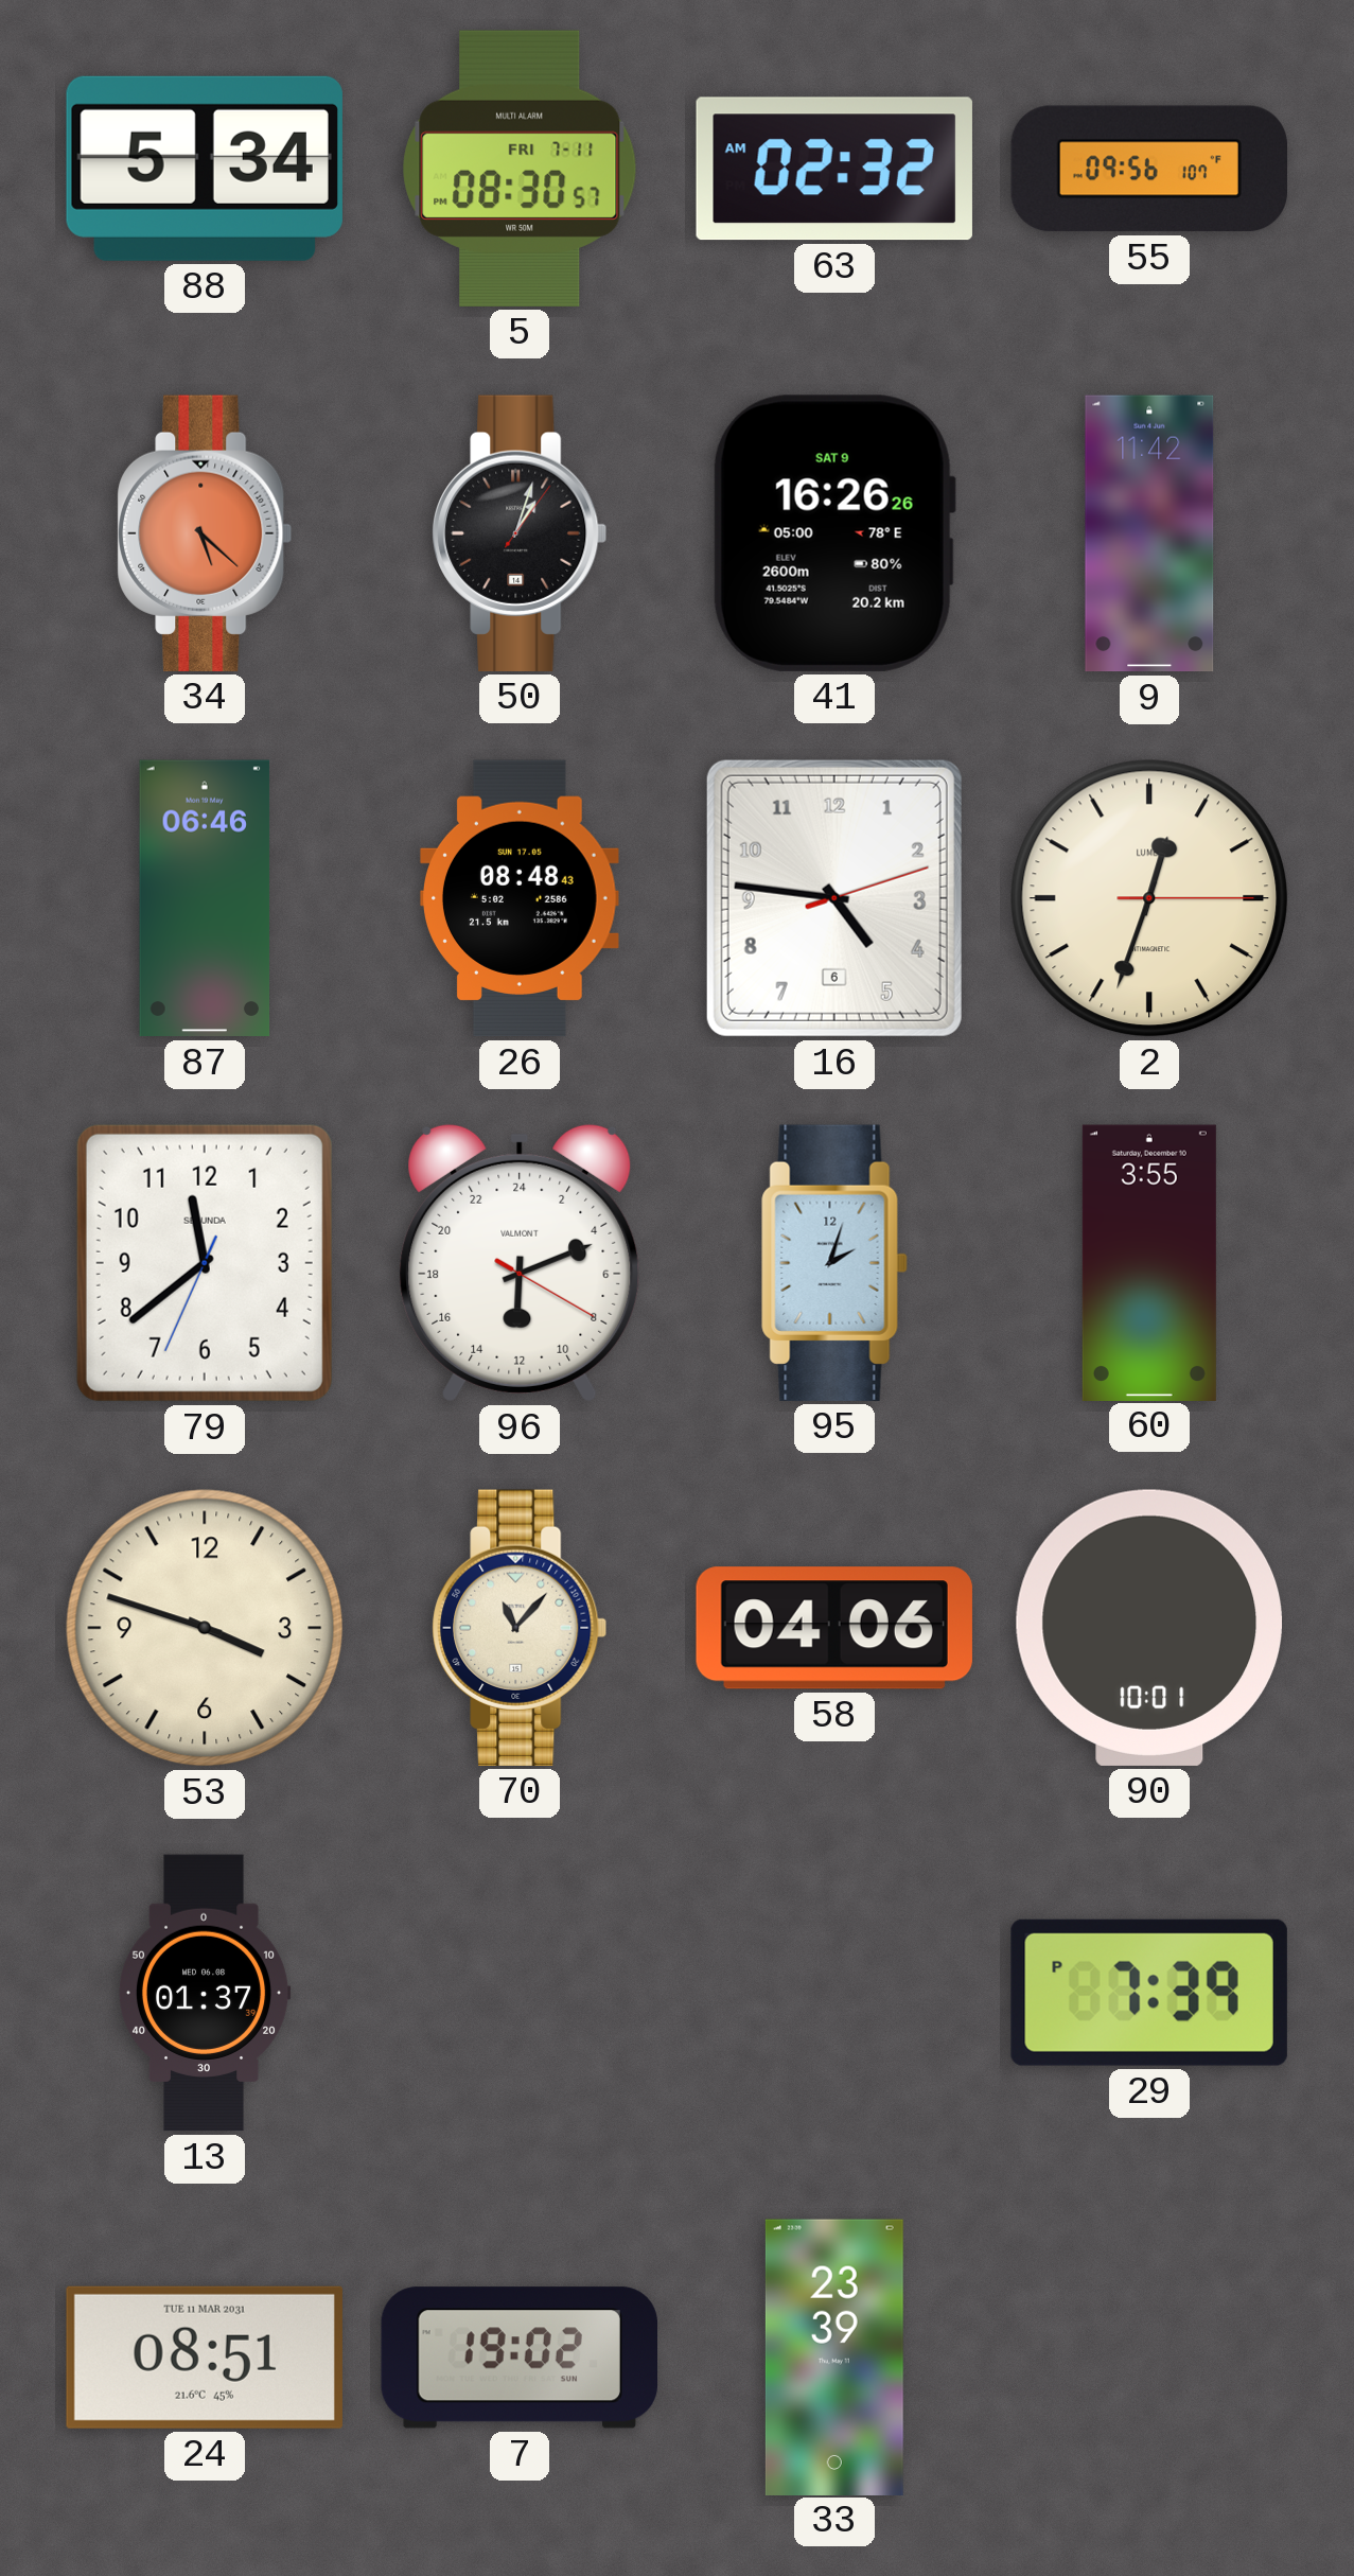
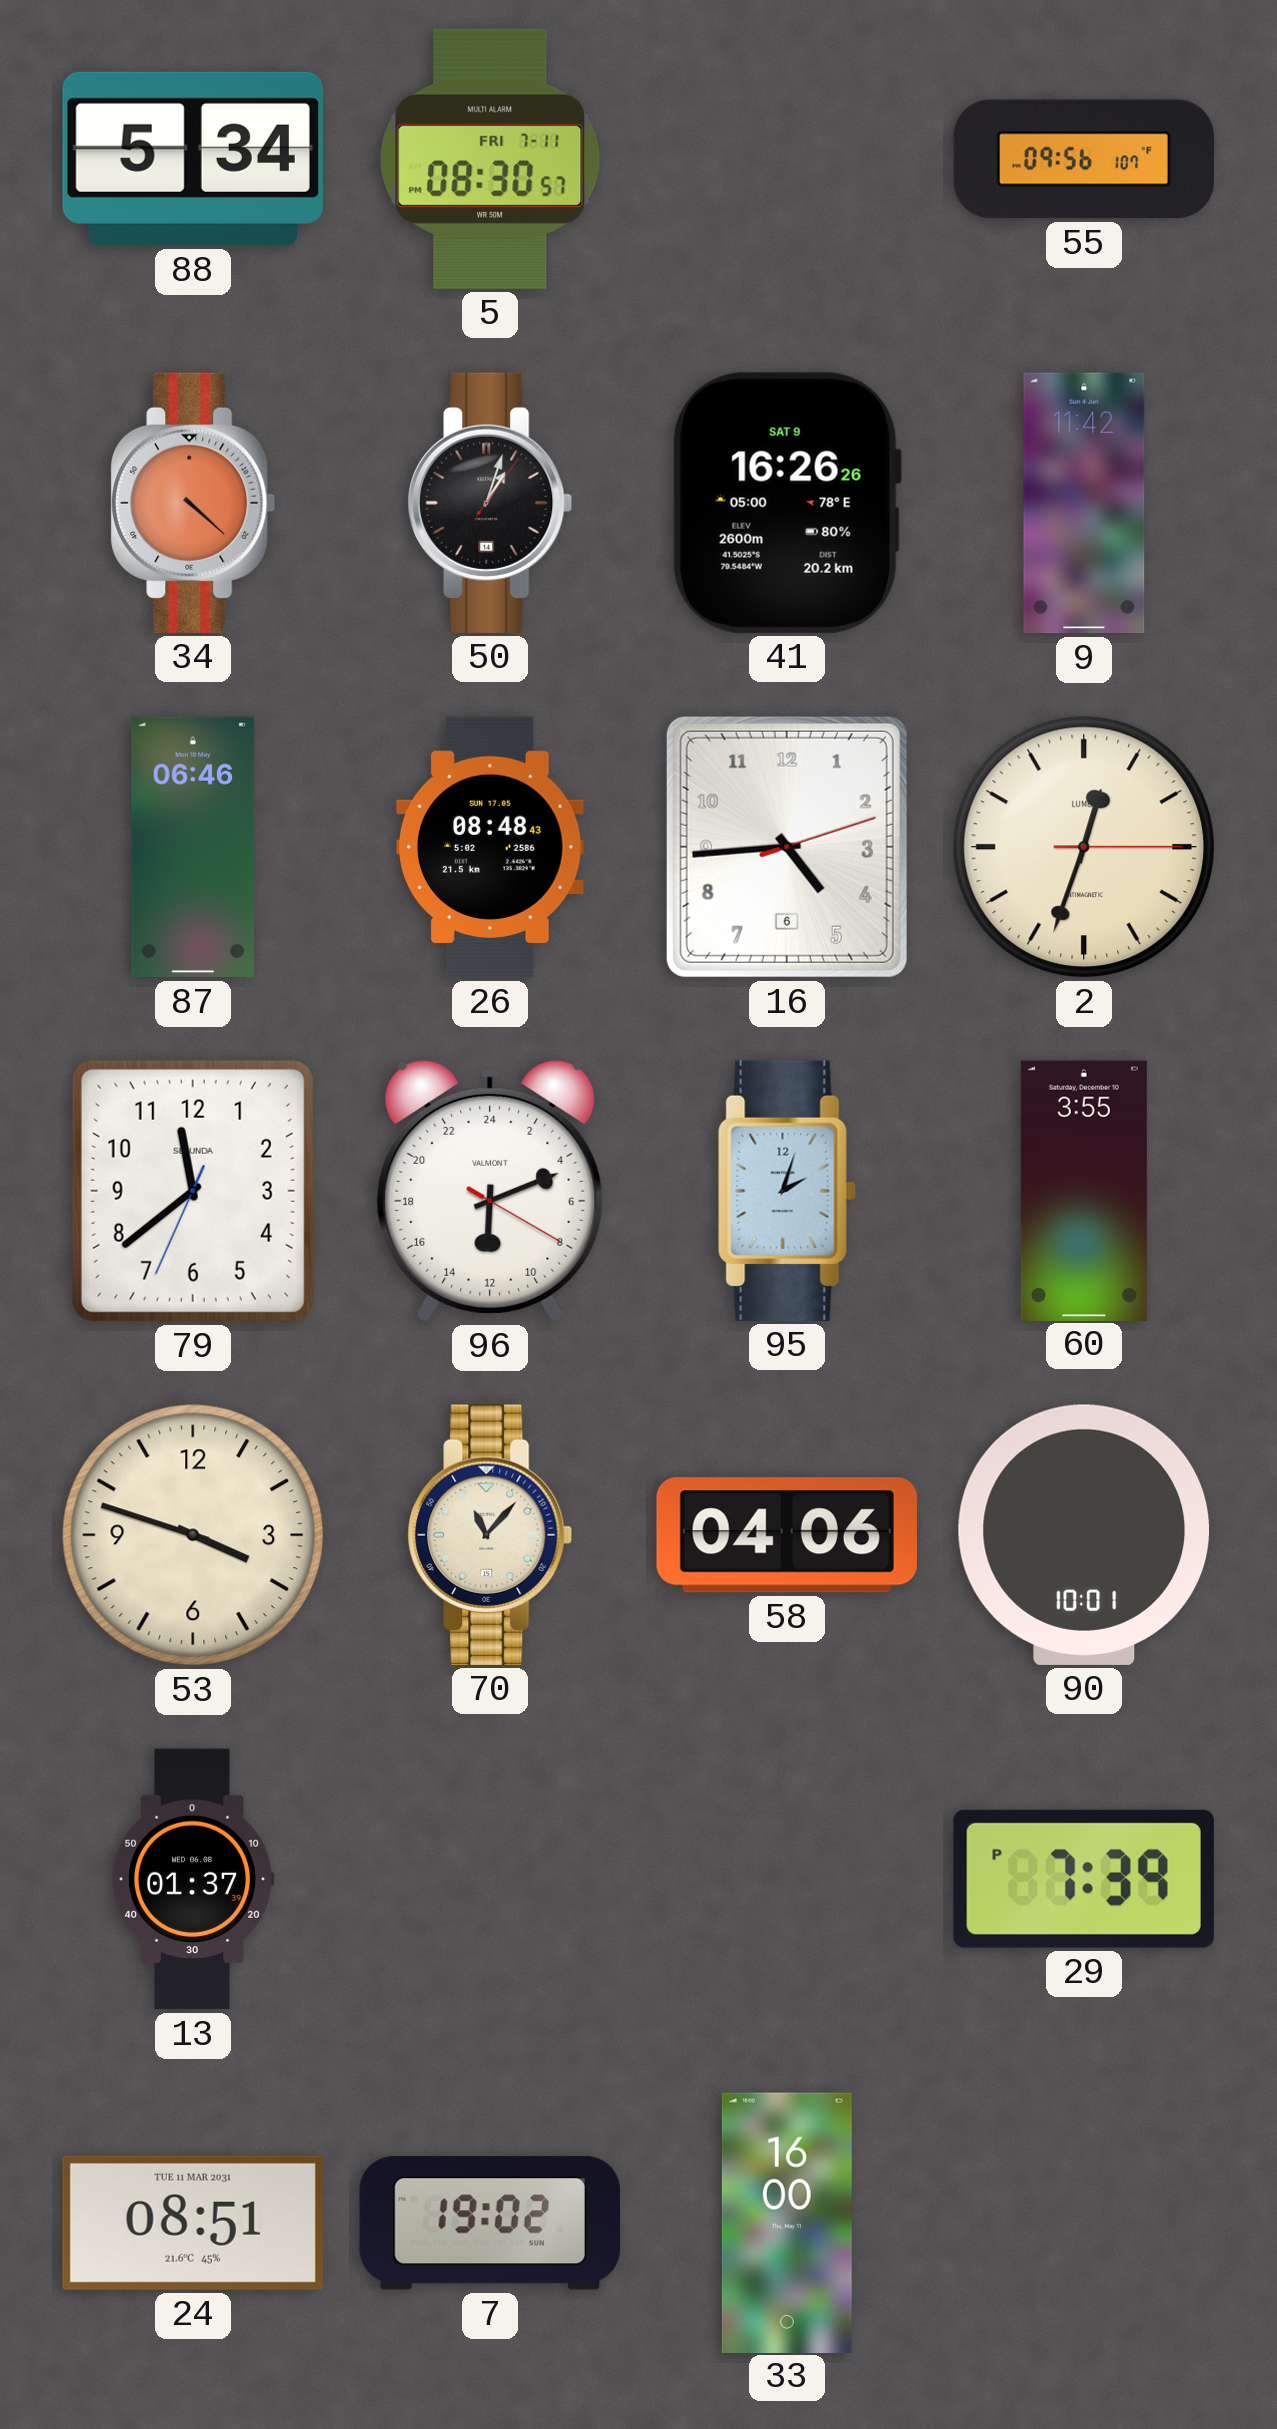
63: 02:32 -> none (834, 169)
34: 5:22 -> 4:22 (193, 503)
16: 4:46 -> 4:44 (787, 847)
33: 23:39 -> 16:00 (787, 2222)
